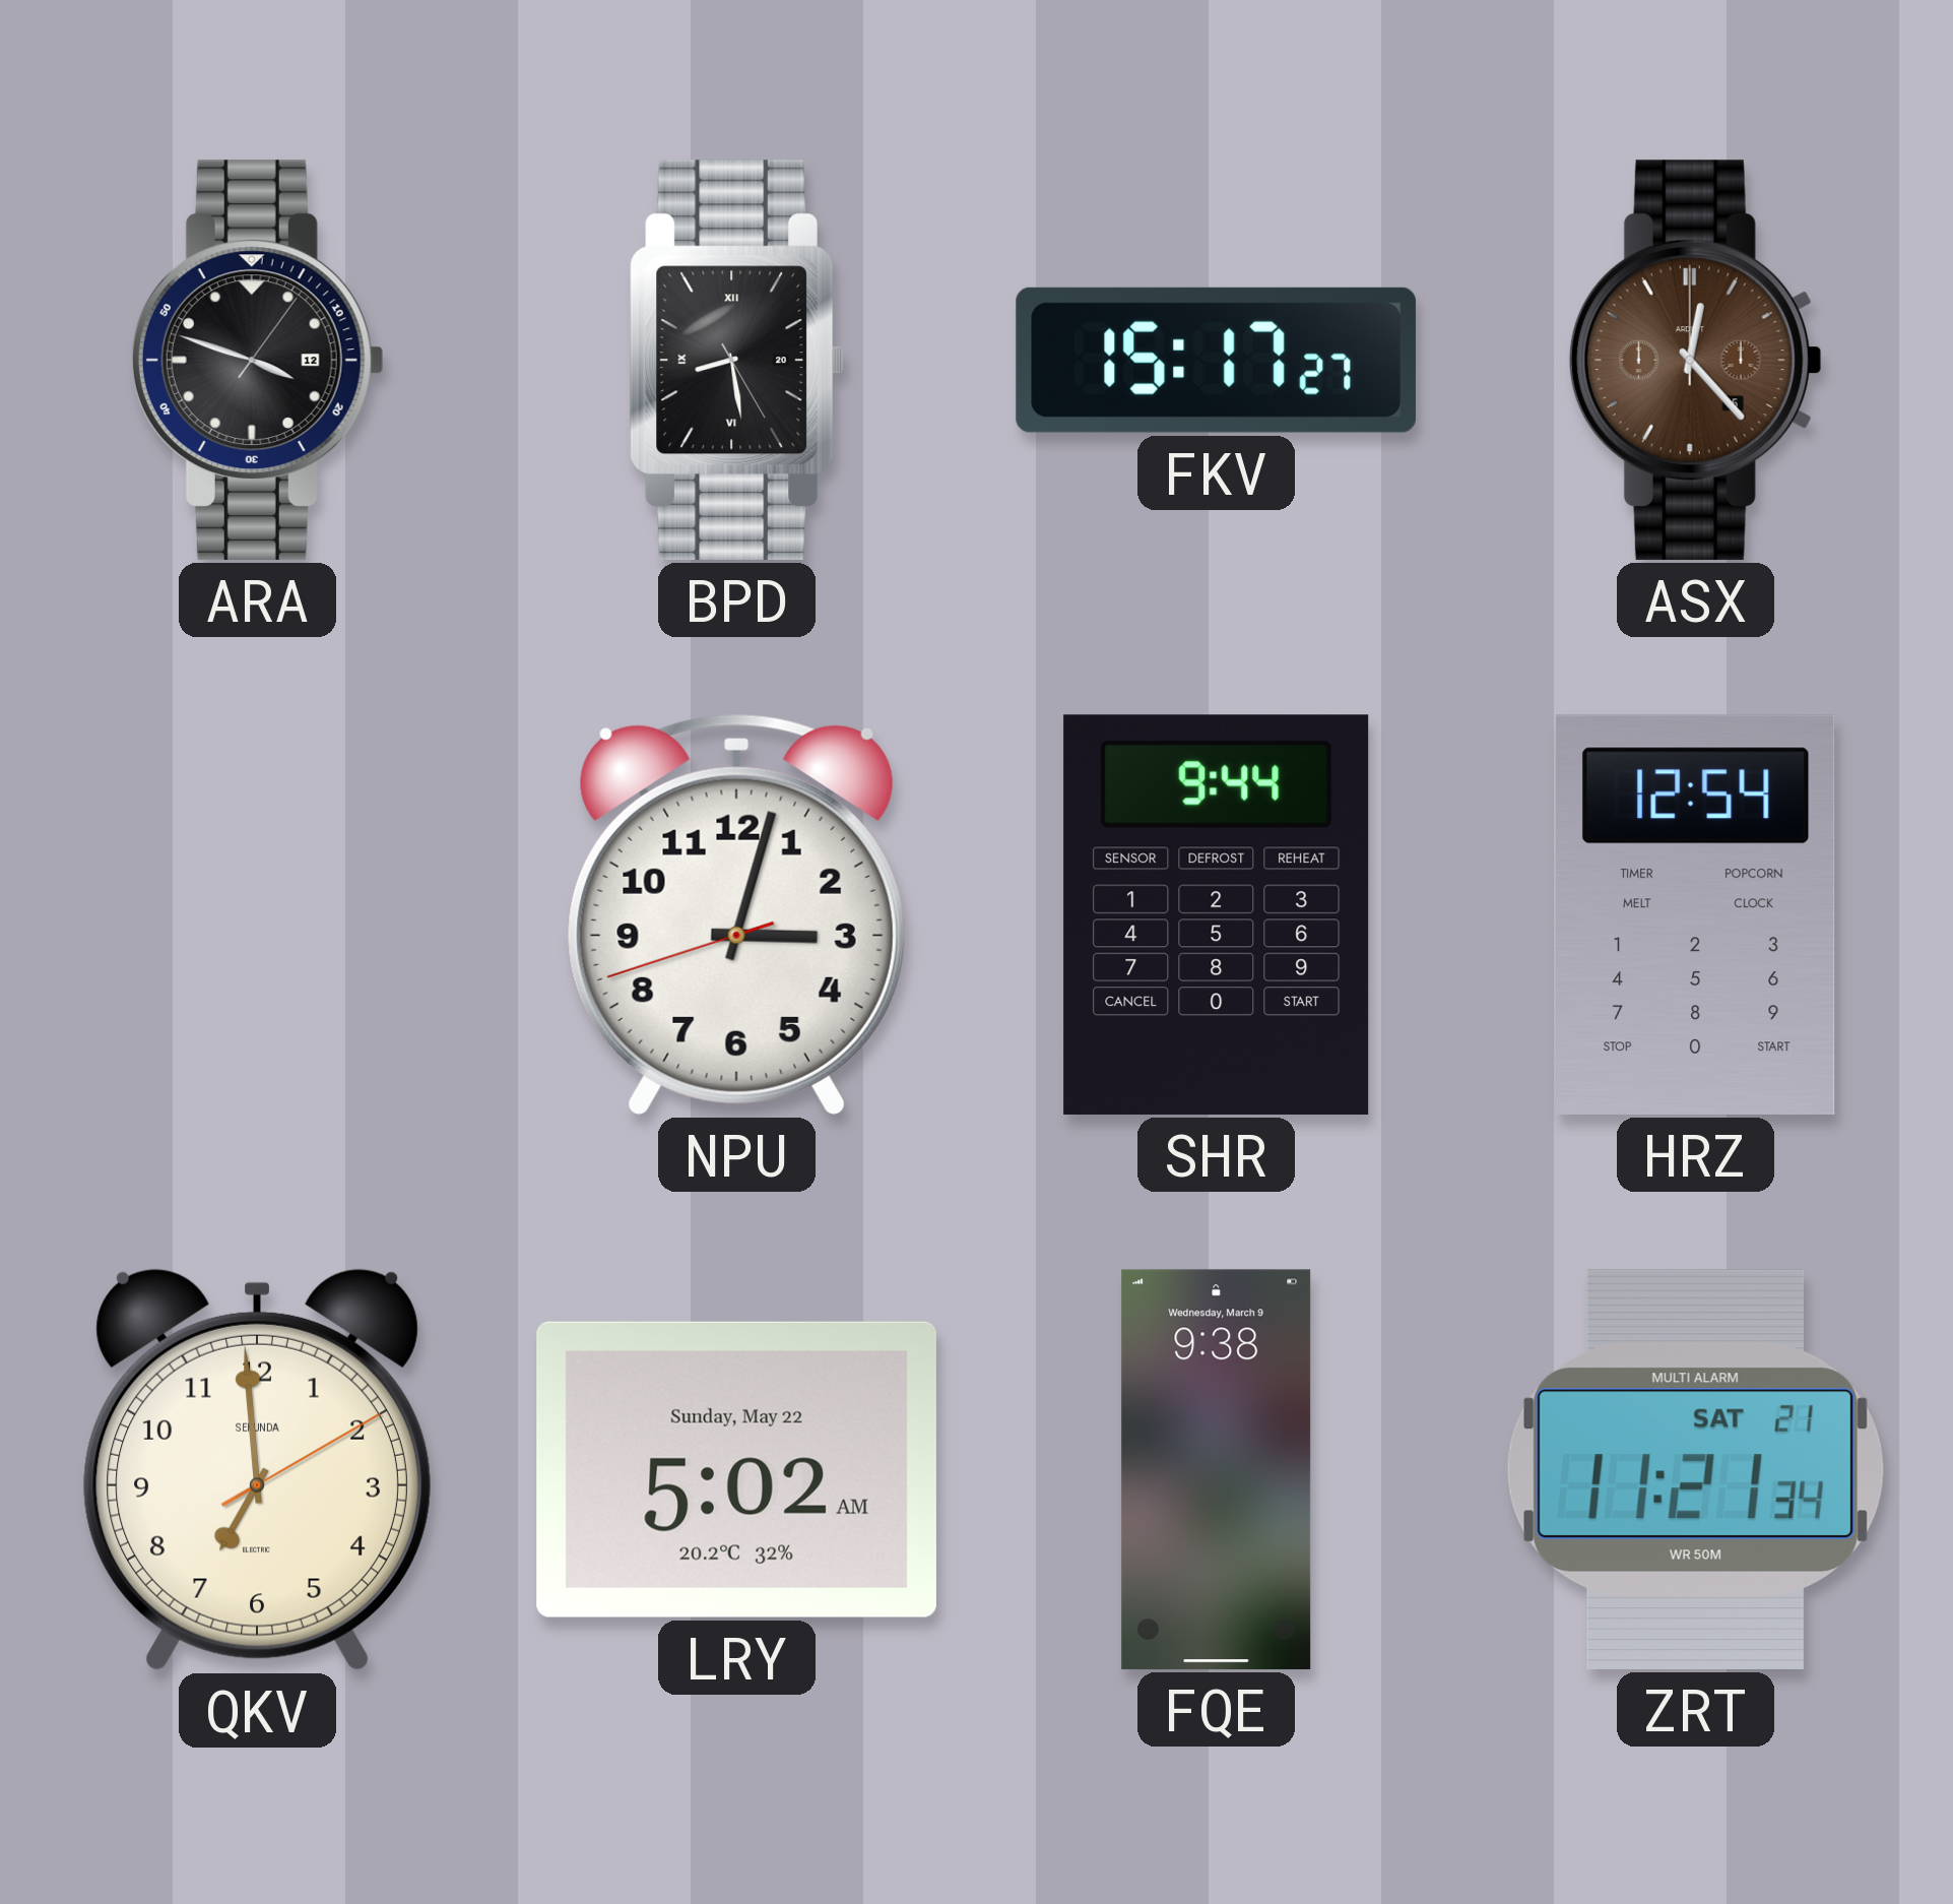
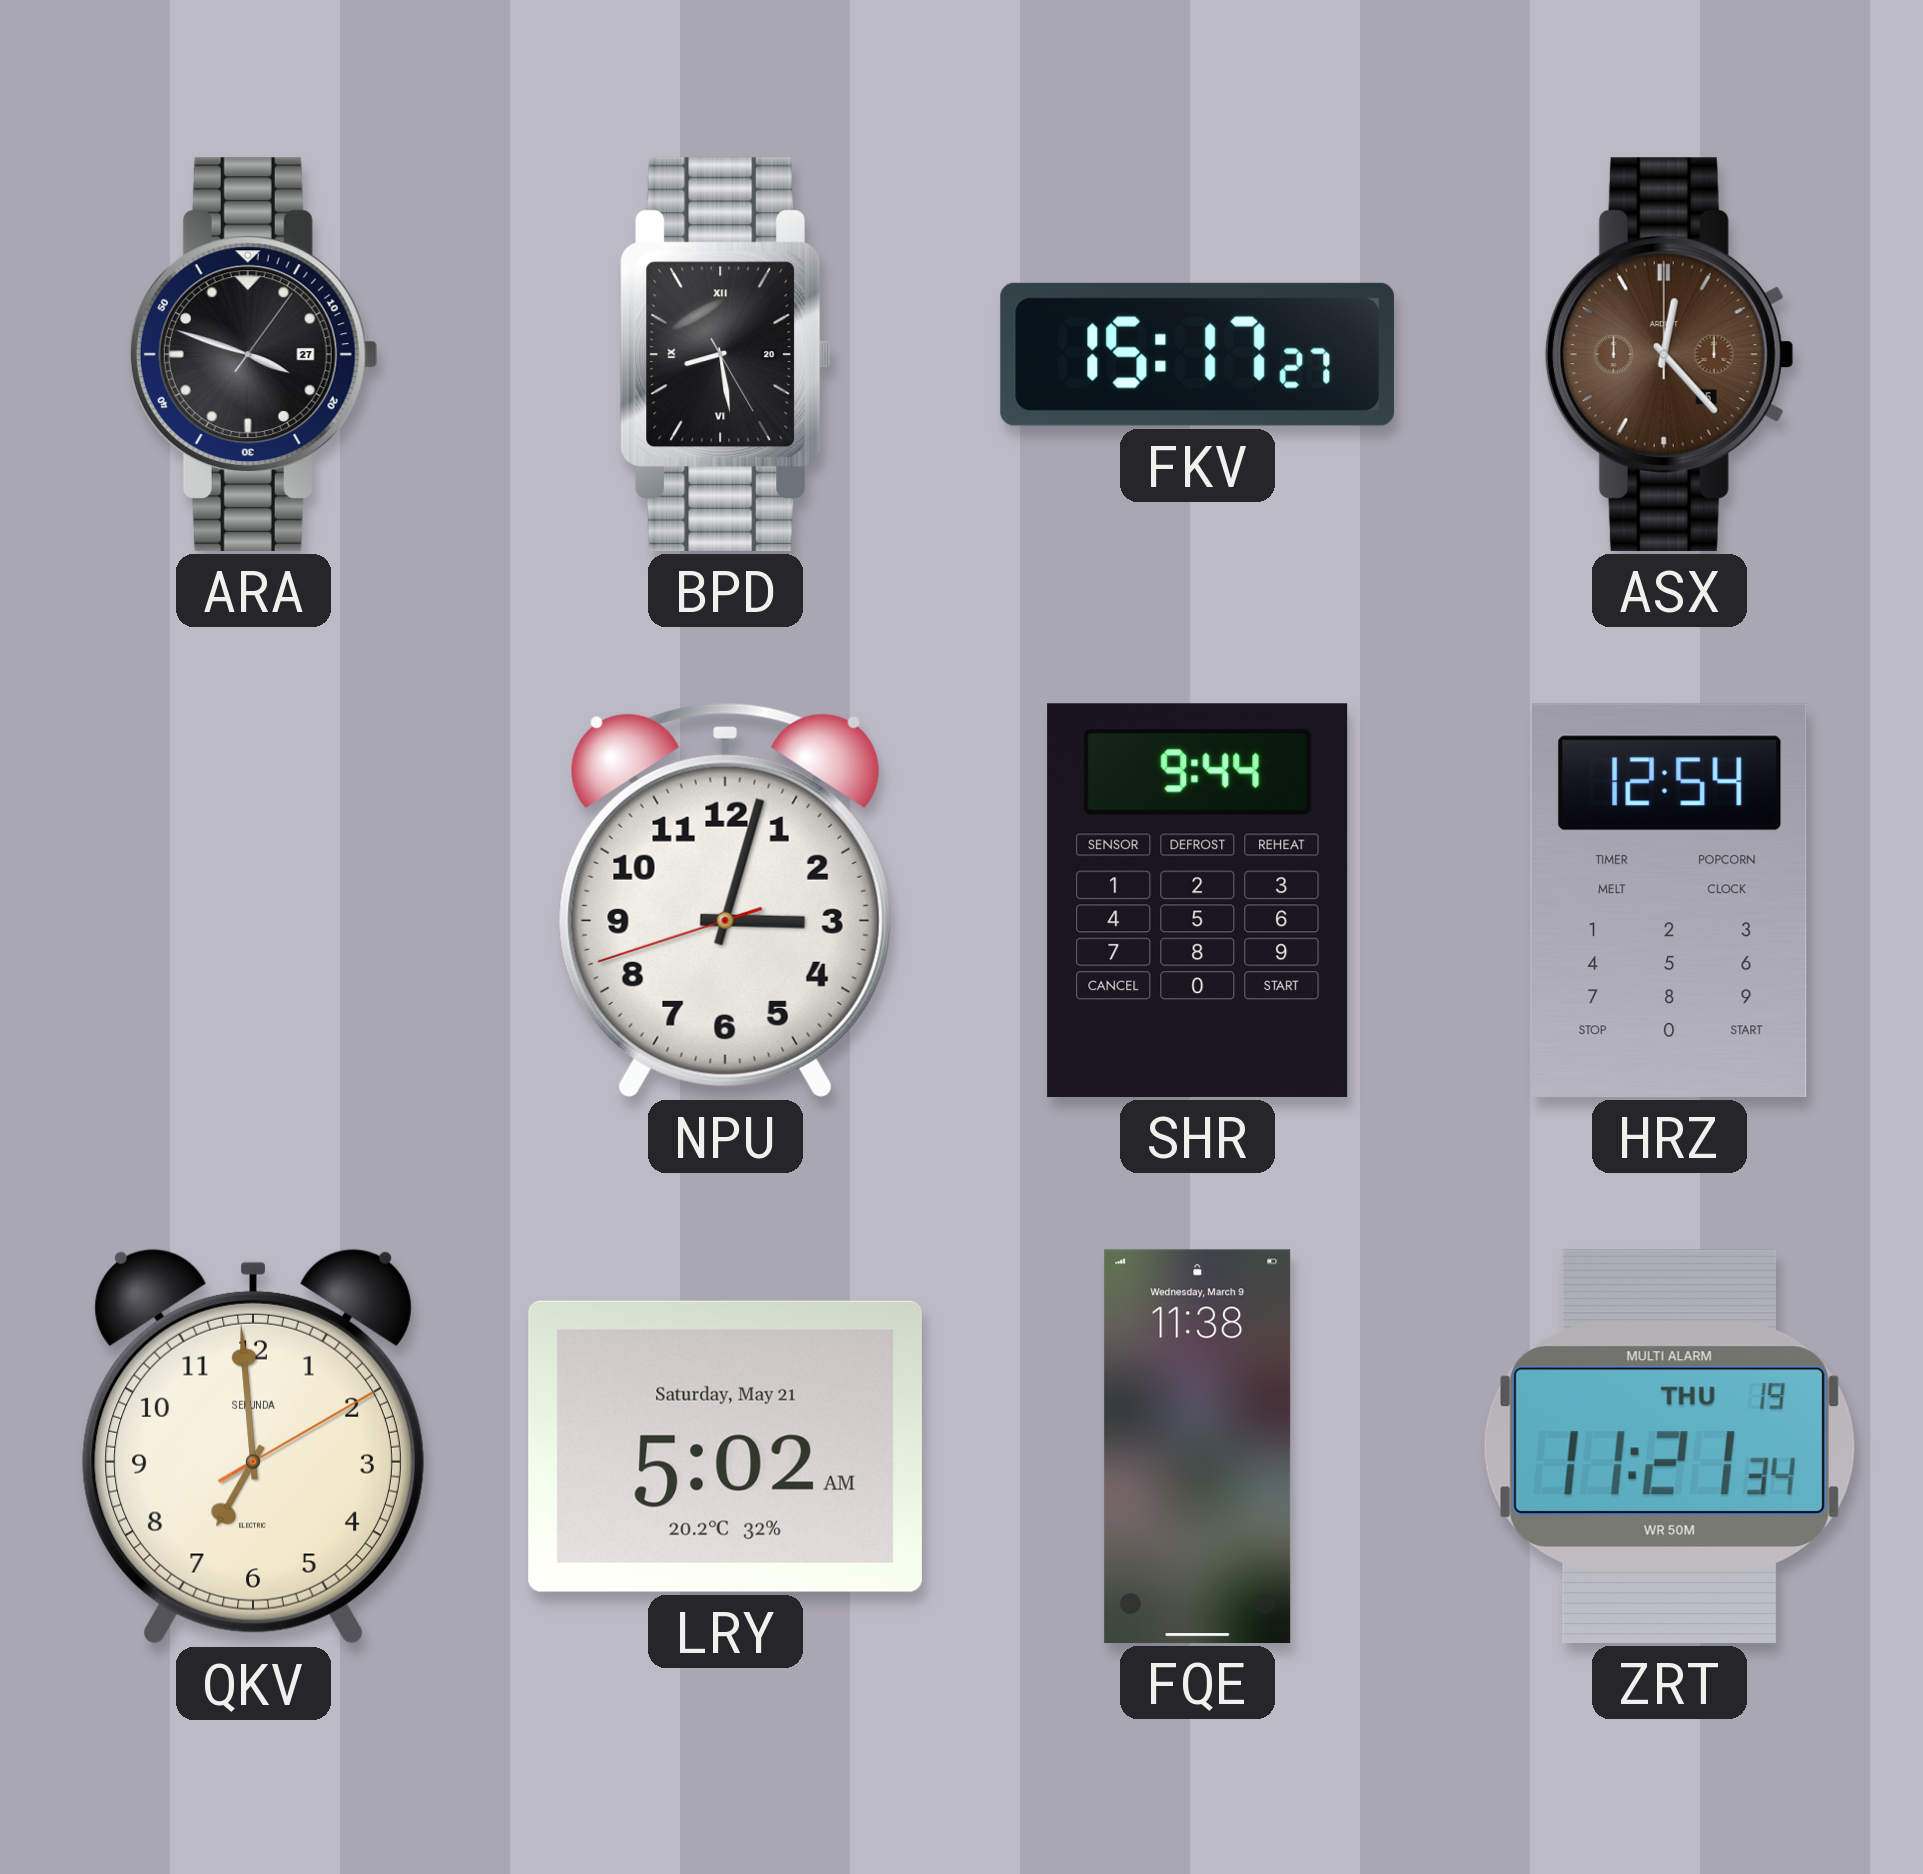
ARA date: 12 -> 27 (253, 354)
LRY date: Sunday, May 22 -> Saturday, May 21 (725, 1446)
FQE: 9:38 -> 11:38 (1198, 1446)
ZRT date: SAT 21 -> THU 19 (1669, 1446)
